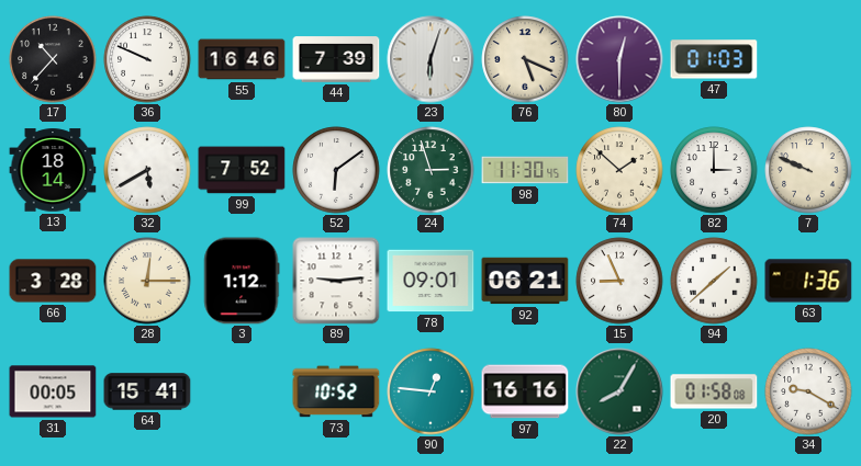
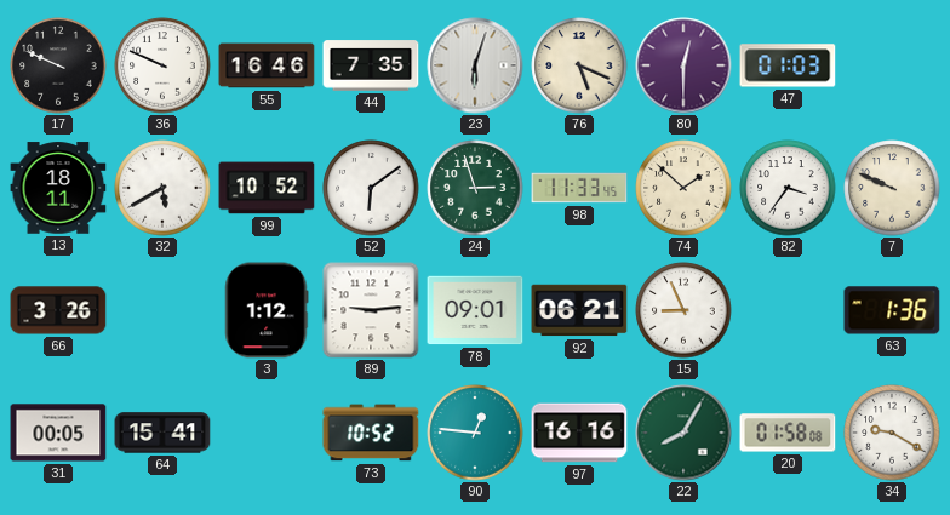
17: 10:37 -> 9:49 (58, 65)
44: 7:39 -> 7:35 (371, 65)
13: 18:14 -> 18:11 (58, 188)
99: 7:52 -> 10:52 (267, 188)
98: 11:30 -> 11:33 (579, 188)
82: 3:00 -> 3:36 (788, 188)
66: 3:28 -> 3:26 (58, 310)
28: 12:15 -> none (147, 281)
94: 1:38 -> none (714, 281)
